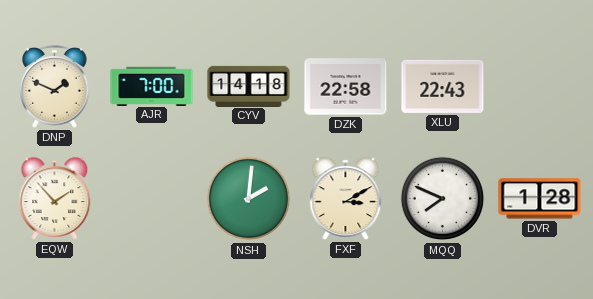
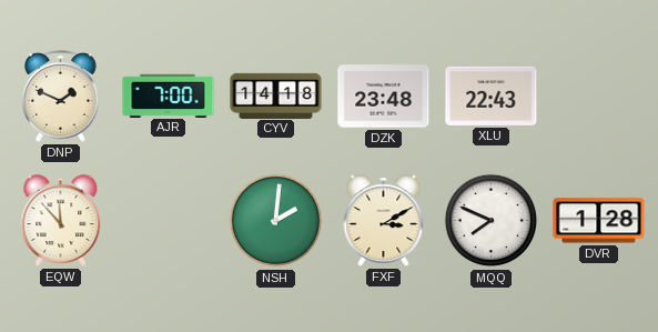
DZK: 22:58 -> 23:48 (384, 97)
EQW: 1:53 -> 11:53 (61, 221)
